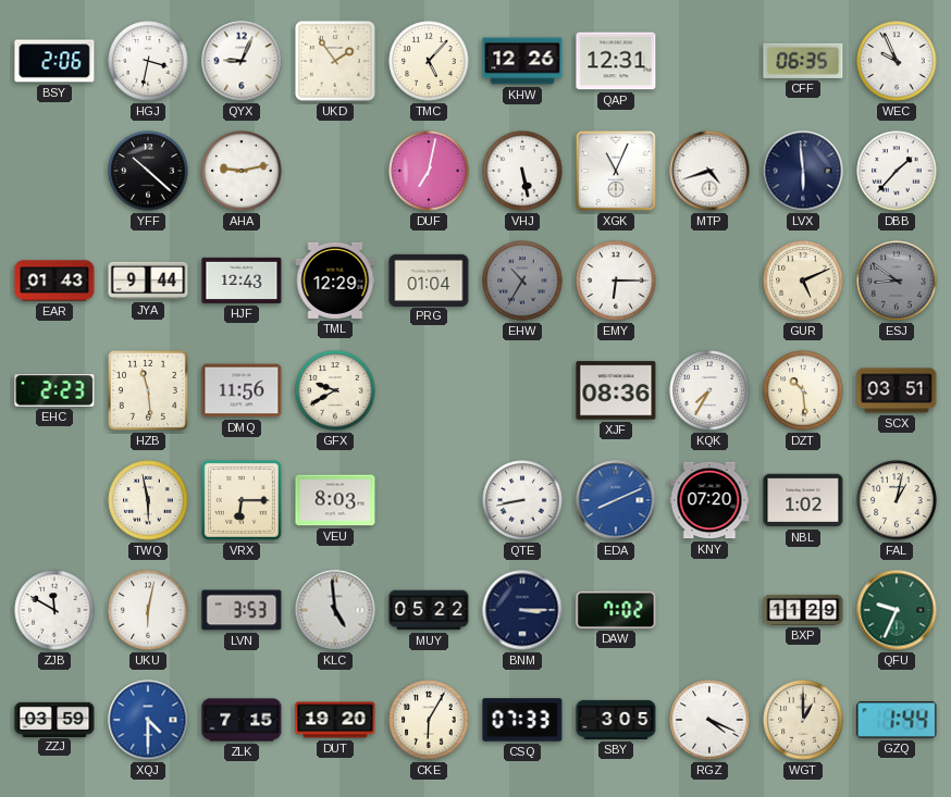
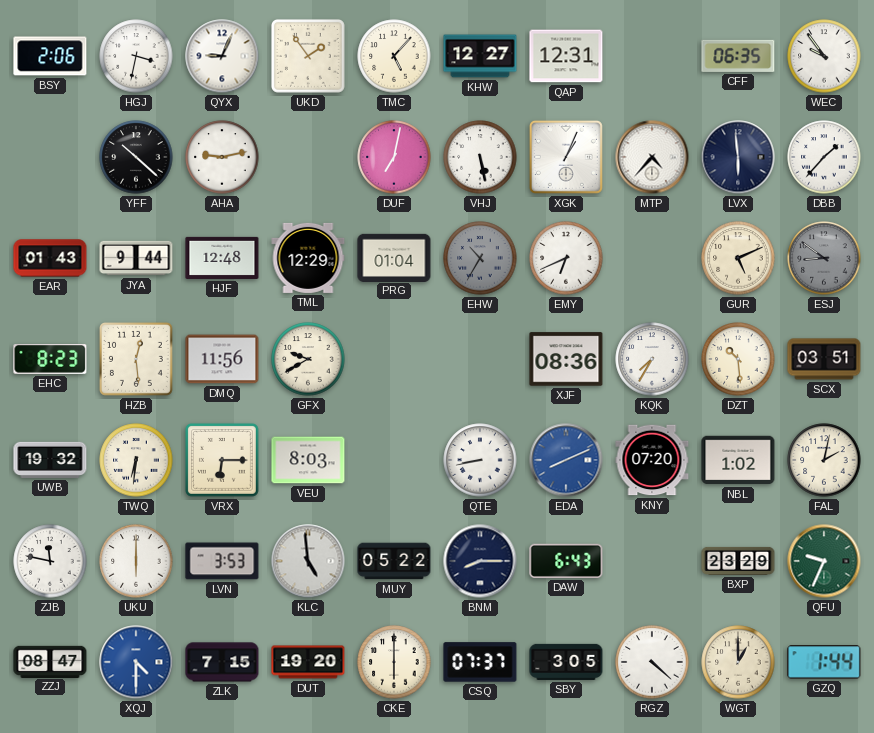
KHW: 12:26 -> 12:27 (480, 56)
WEC: 9:56 -> 9:54 (824, 56)
XGK: 11:04 -> 1:04 (566, 157)
MTP: 4:42 -> 4:37 (652, 157)
HJF: 12:43 -> 12:48 (222, 258)
EMY: 6:15 -> 6:41 (566, 258)
EHC: 2:23 -> 8:23 (50, 360)
HZB: 11:29 -> 12:29 (136, 359)
UWB: none -> 19:32 (50, 460)
TWQ: 5:58 -> 6:31 (136, 460)
FAL: 1:02 -> 2:02 (824, 460)
ZJB: 11:50 -> 11:47 (50, 561)
UKU: 6:02 -> 6:00 (136, 561)
BNM: 3:15 -> 8:15 (480, 561)
DAW: 7:02 -> 6:43 (566, 561)
BXP: 11:29 -> 23:29 (738, 561)
ZZJ: 03:59 -> 08:47 (50, 661)
CKE: 6:05 -> 6:00 (394, 662)
CSQ: 07:33 -> 07:37 (480, 662)
RGZ: 4:19 -> 4:22 (652, 662)
